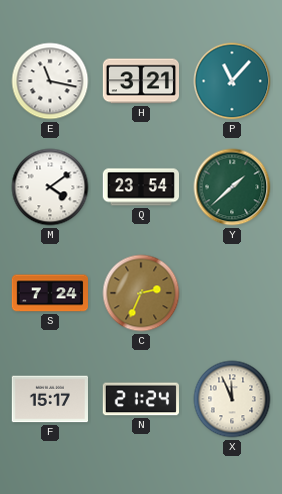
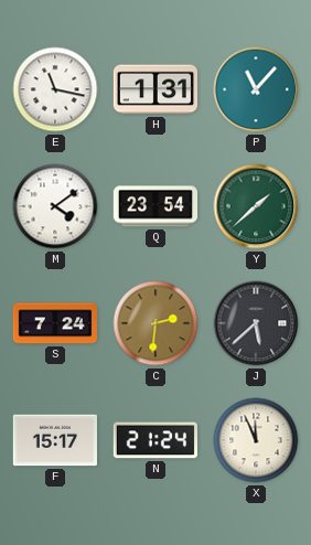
H: 3:21 -> 1:31 (154, 89)
C: 2:34 -> 2:31 (155, 323)
J: none -> 5:38 (256, 323)
